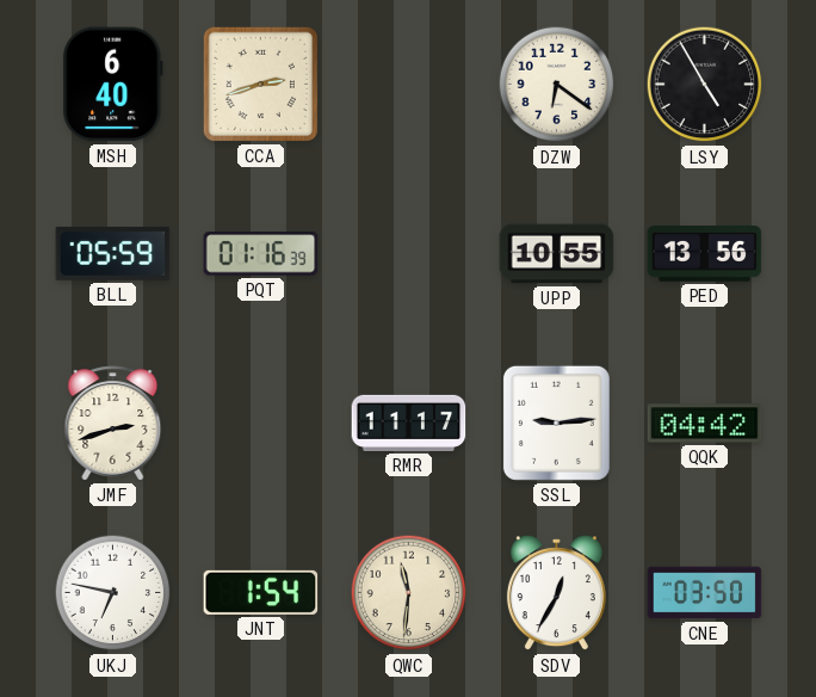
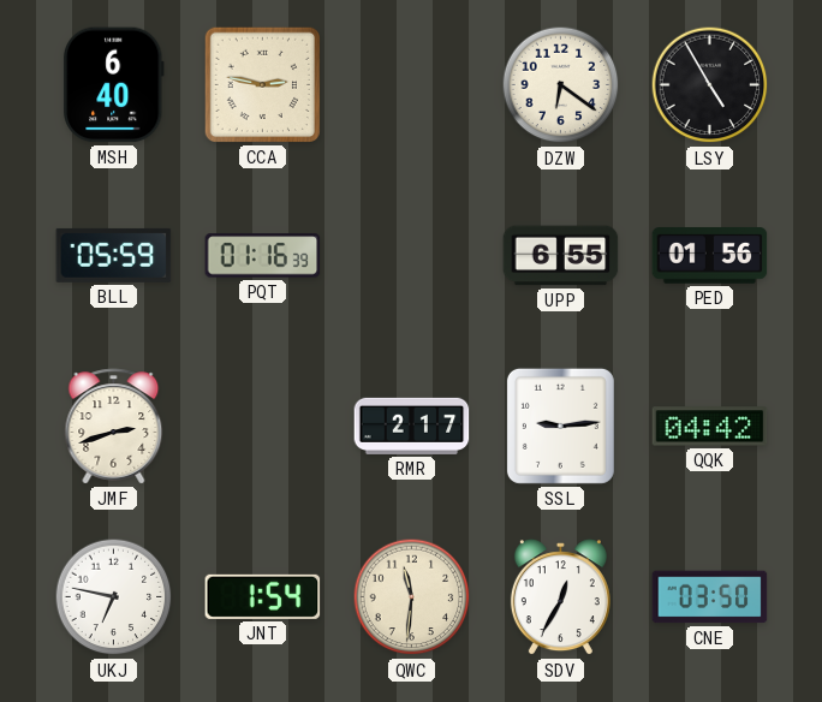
CCA: 2:42 -> 2:47 (262, 84)
UPP: 10:55 -> 6:55 (561, 256)
PED: 13:56 -> 01:56 (710, 256)
RMR: 11:17 -> 2:17 (412, 426)
